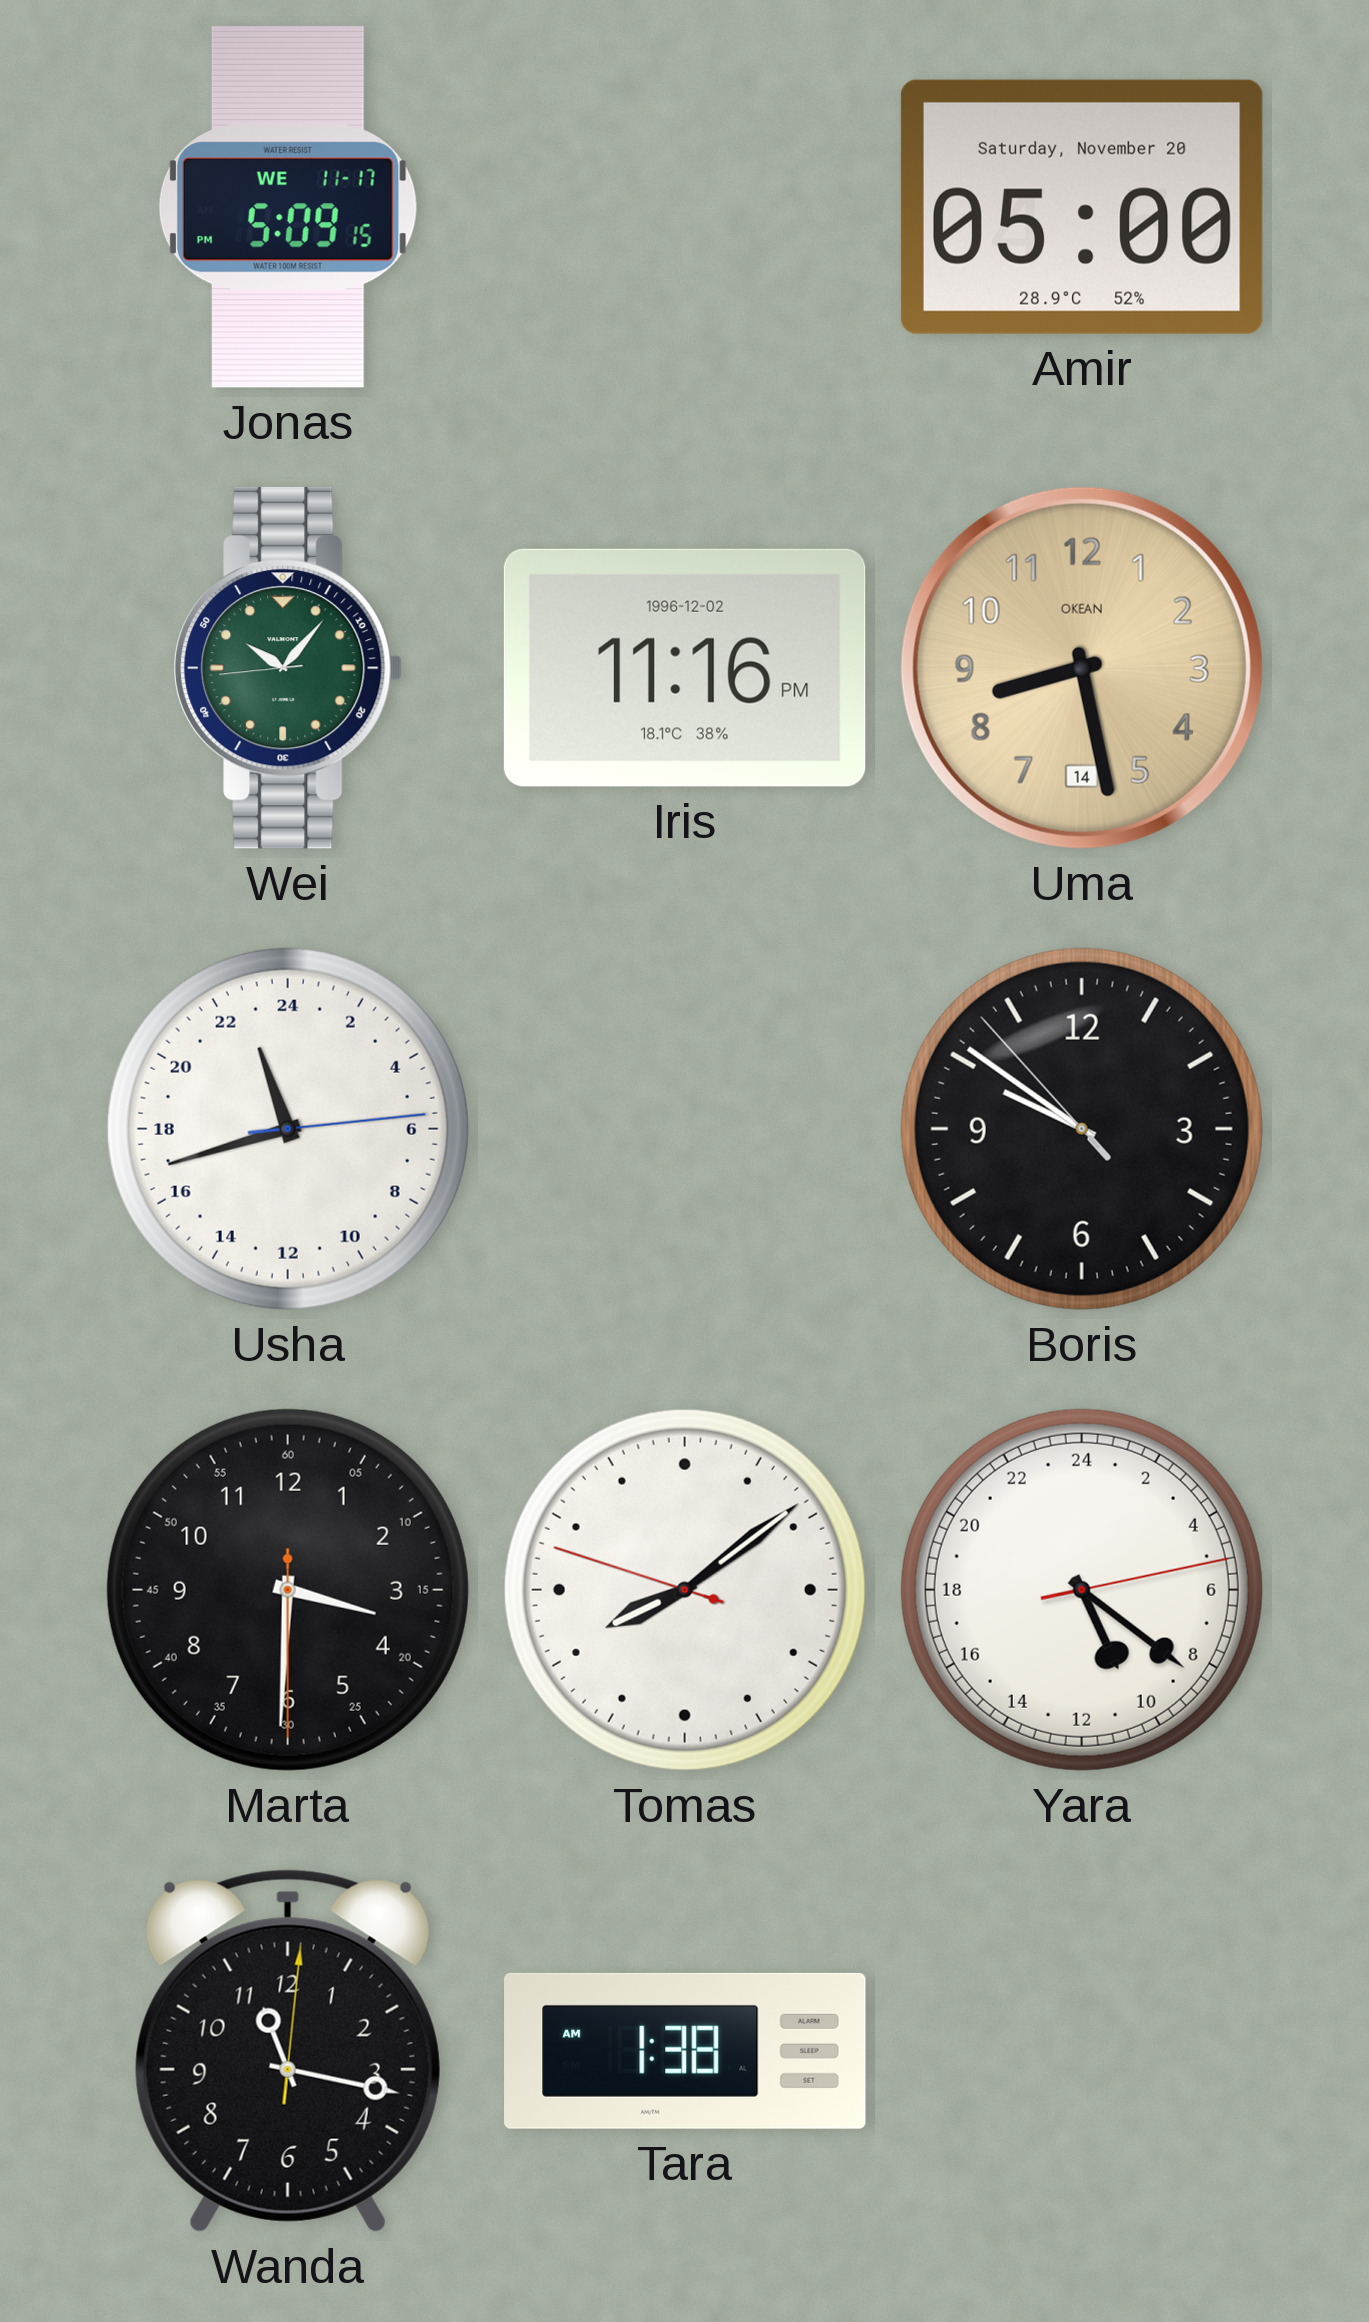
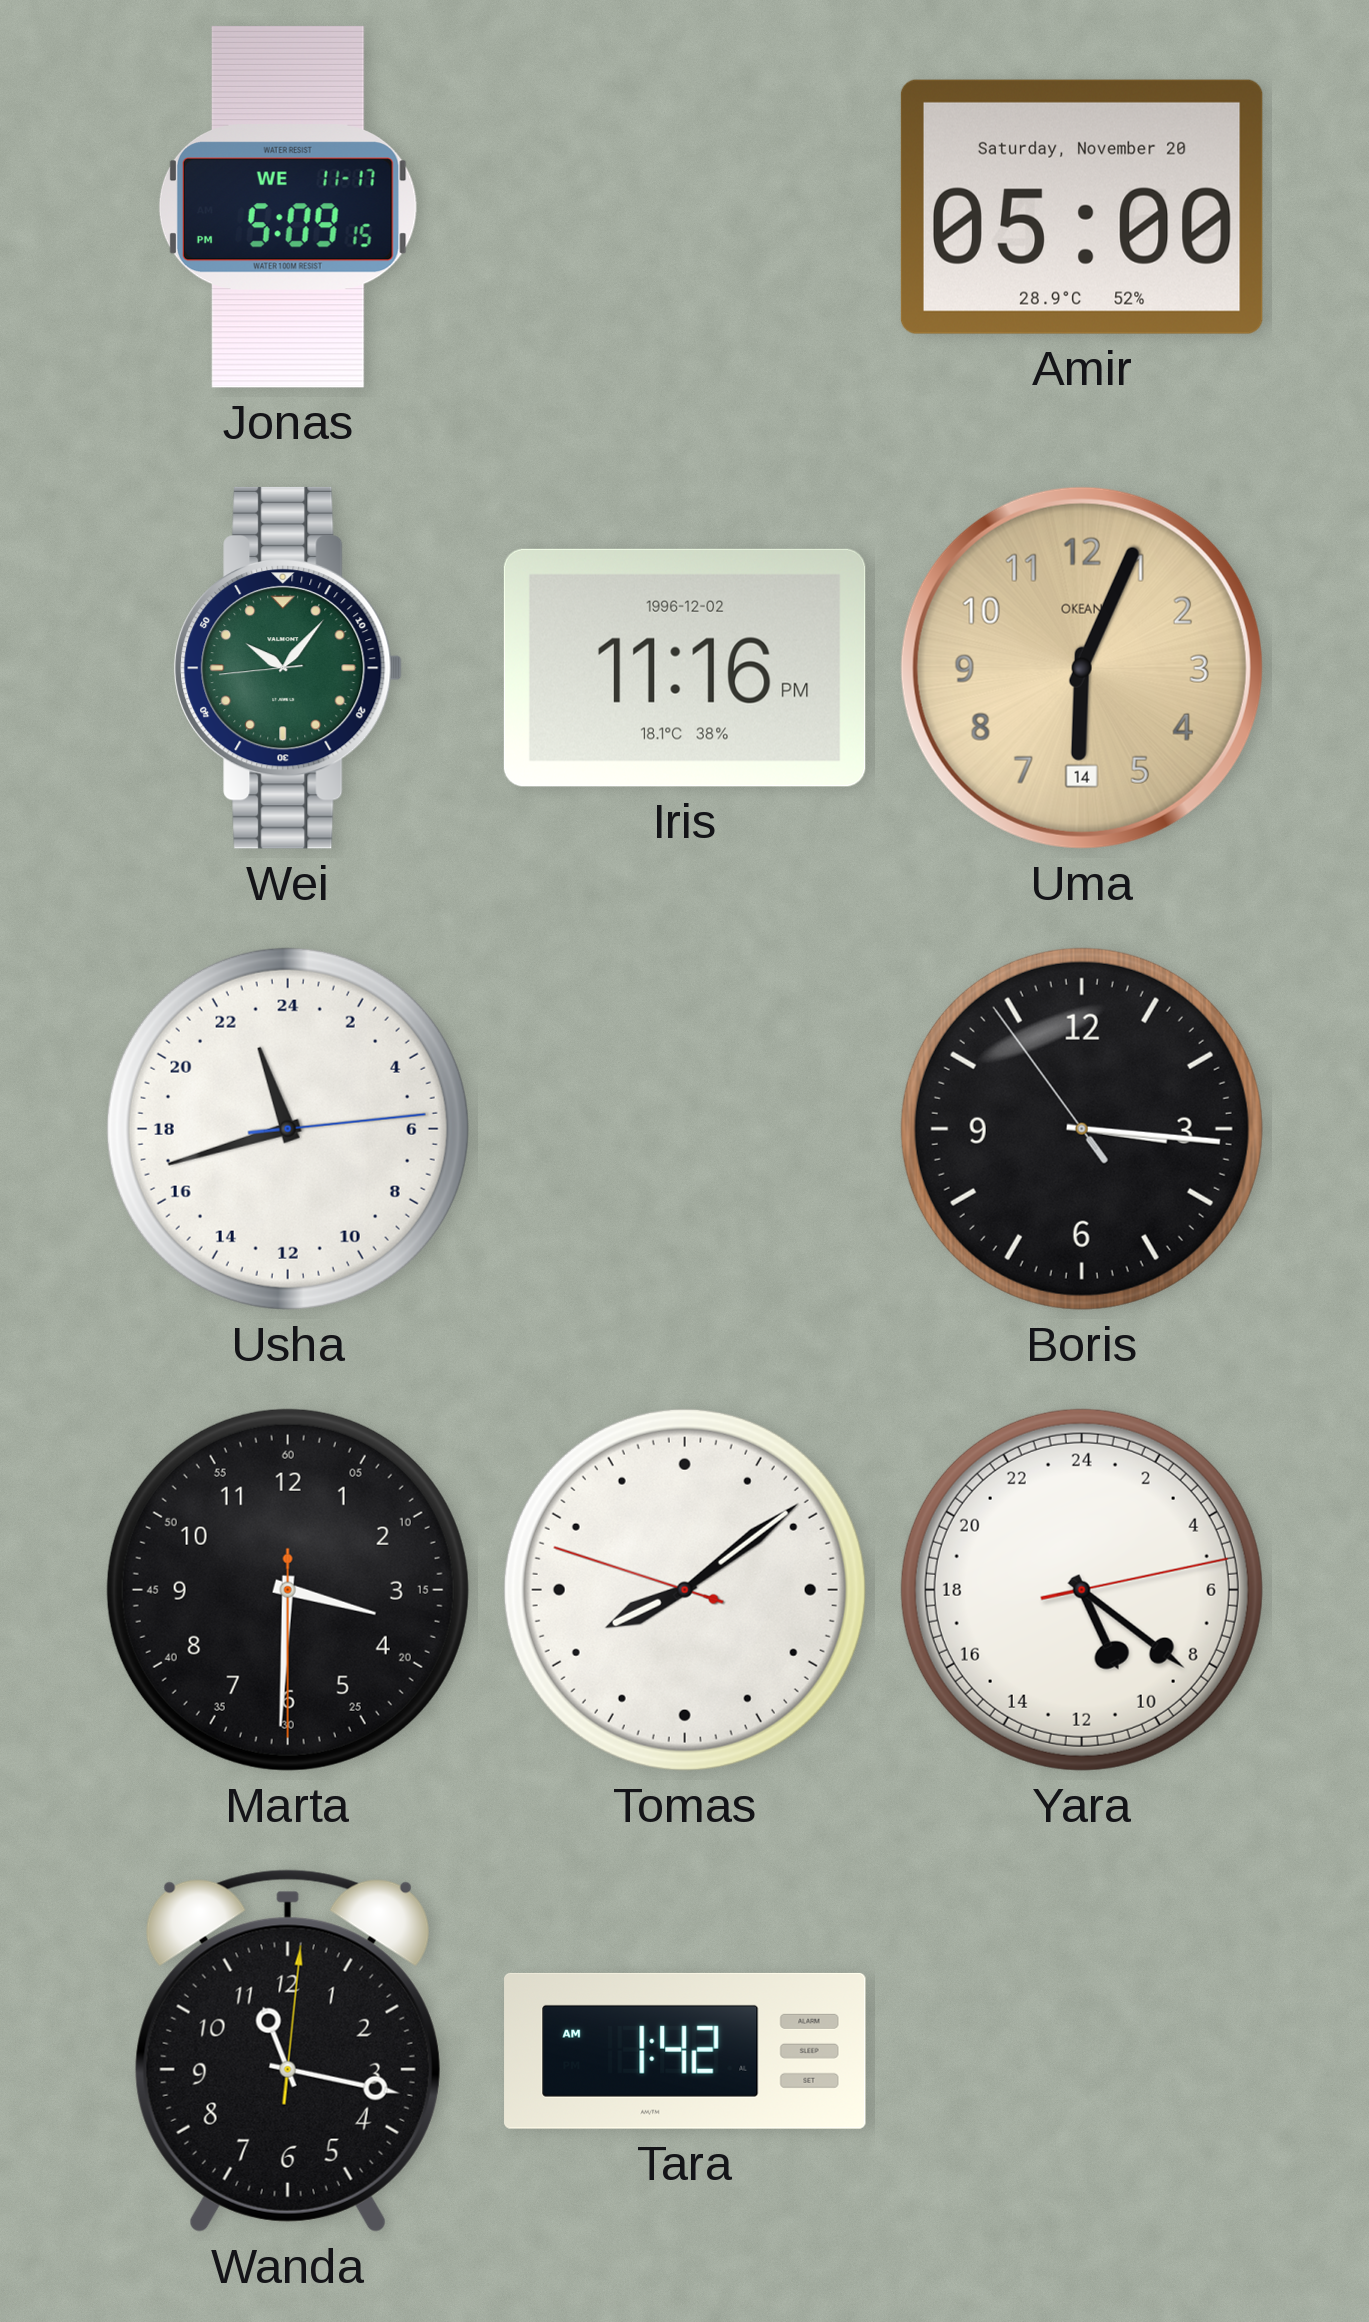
Uma: 8:28 -> 6:04 (1082, 668)
Boris: 9:50 -> 3:15 (1082, 1129)
Tara: 1:38 -> 1:42 (685, 2051)
